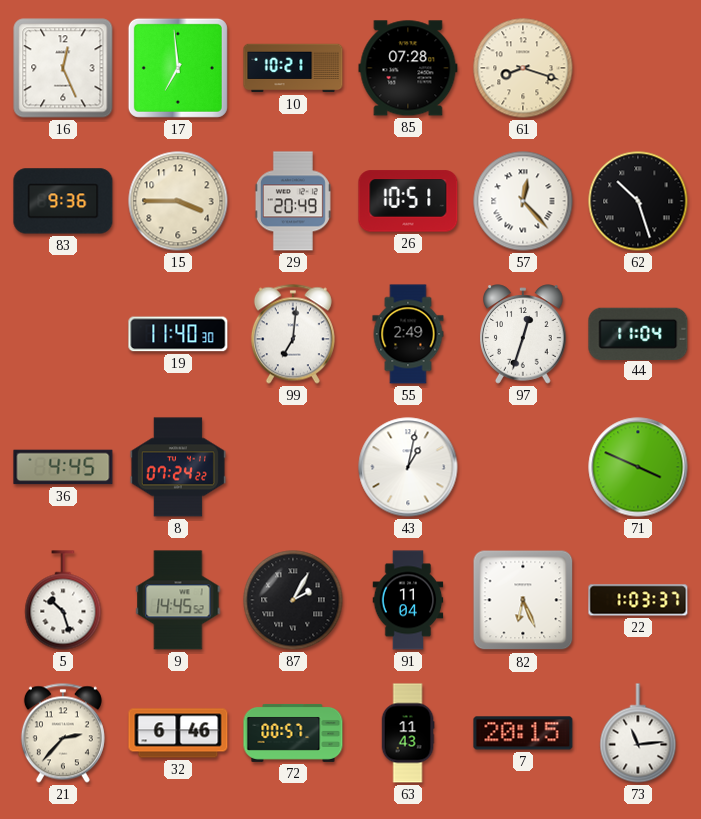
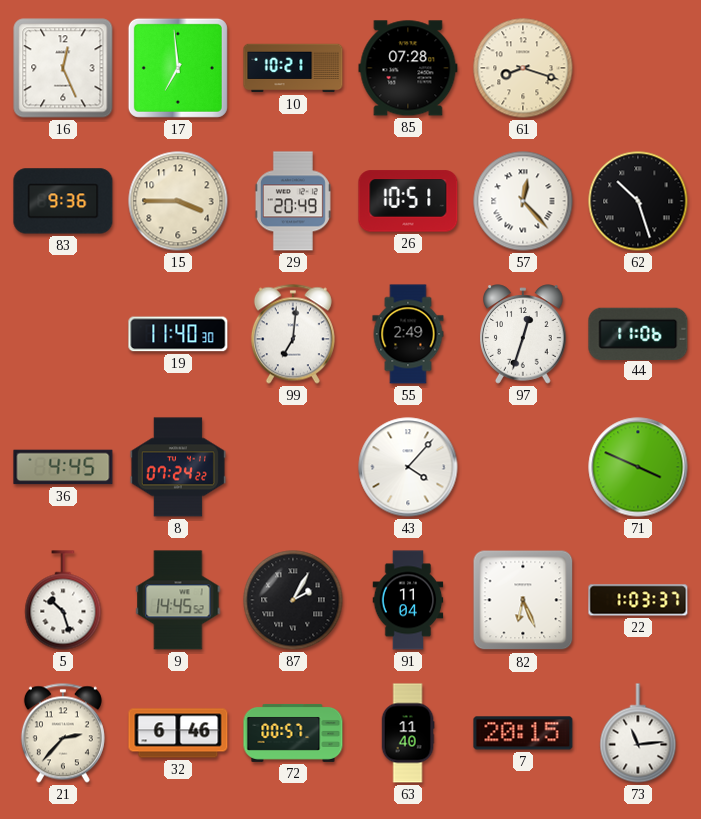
44: 11:04 -> 11:06 (638, 333)
43: 1:02 -> 4:07 (408, 467)
63: 11:43 -> 11:40 (408, 733)
